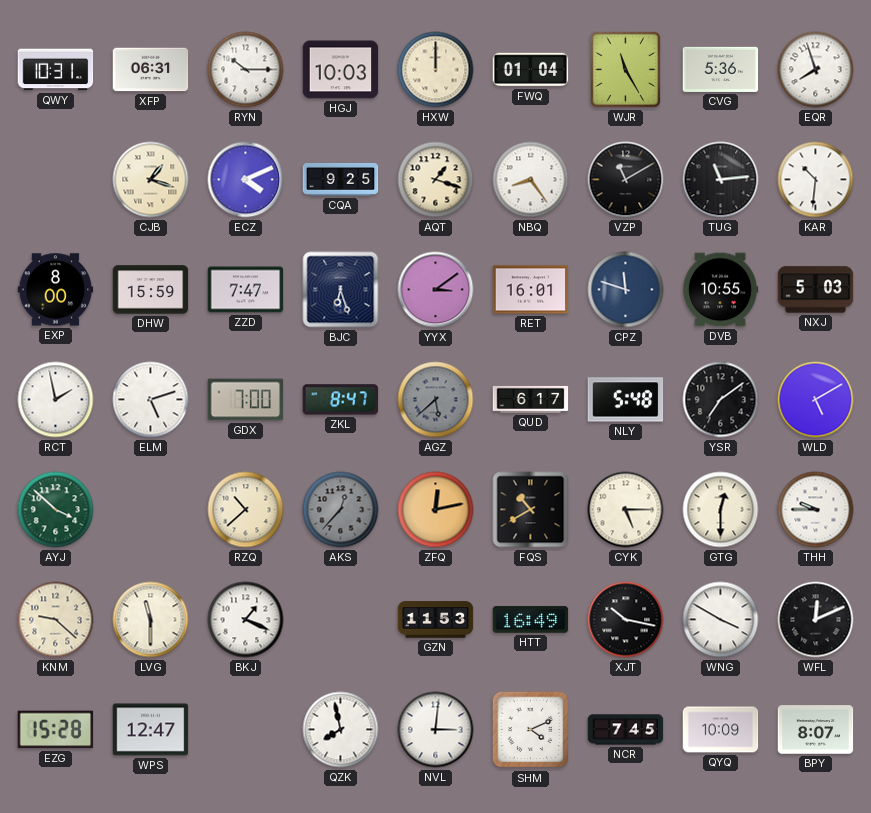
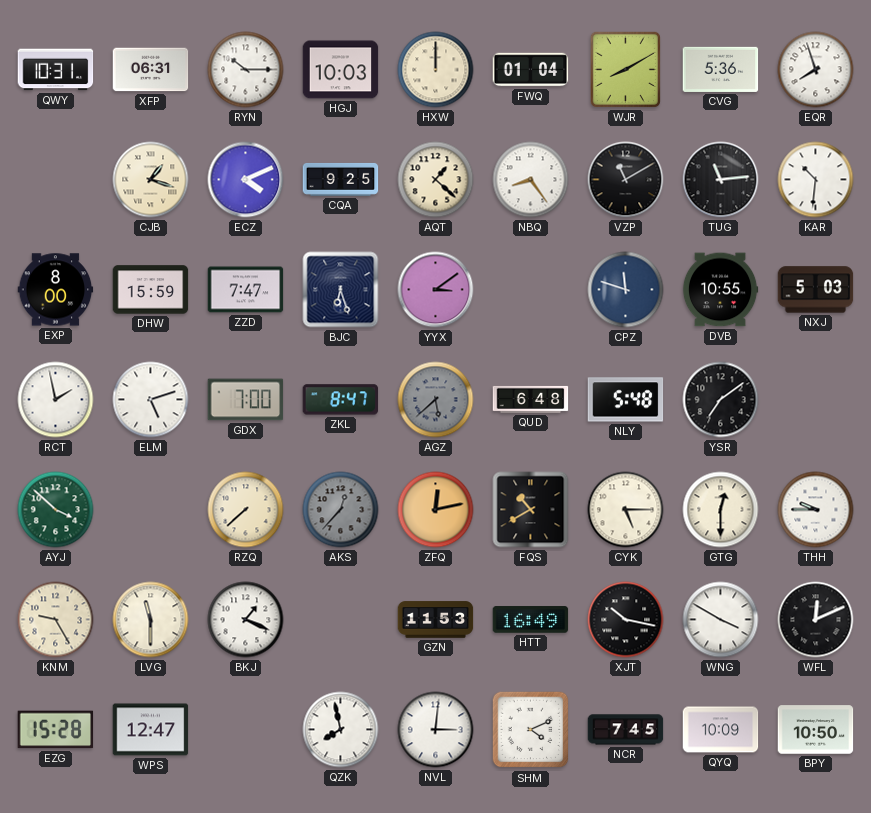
WJR: 11:25 -> 8:10 (625, 69)
AQT: 1:18 -> 1:22 (436, 180)
RET: 16:01 -> none (531, 290)
QUD: 6:17 -> 6:48 (531, 399)
WLD: 5:10 -> none (816, 400)
RZQ: 10:38 -> 7:38 (246, 510)
KNM: 9:22 -> 9:25 (56, 620)
BPY: 8:07 -> 10:50 (816, 730)
